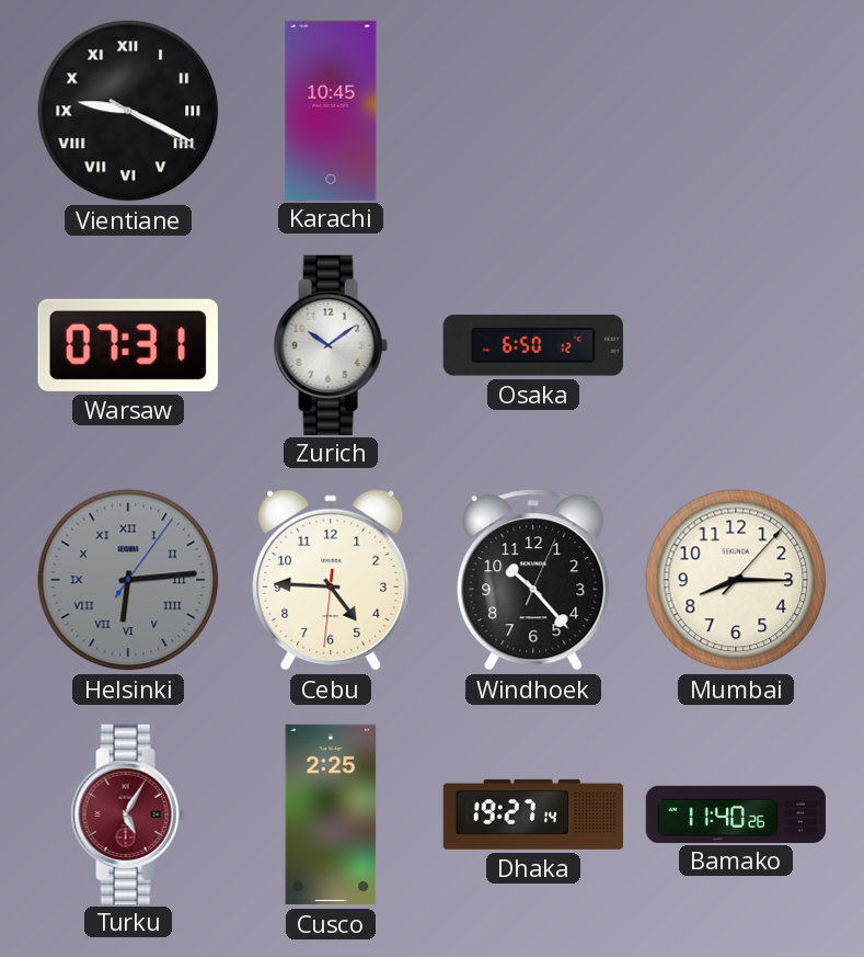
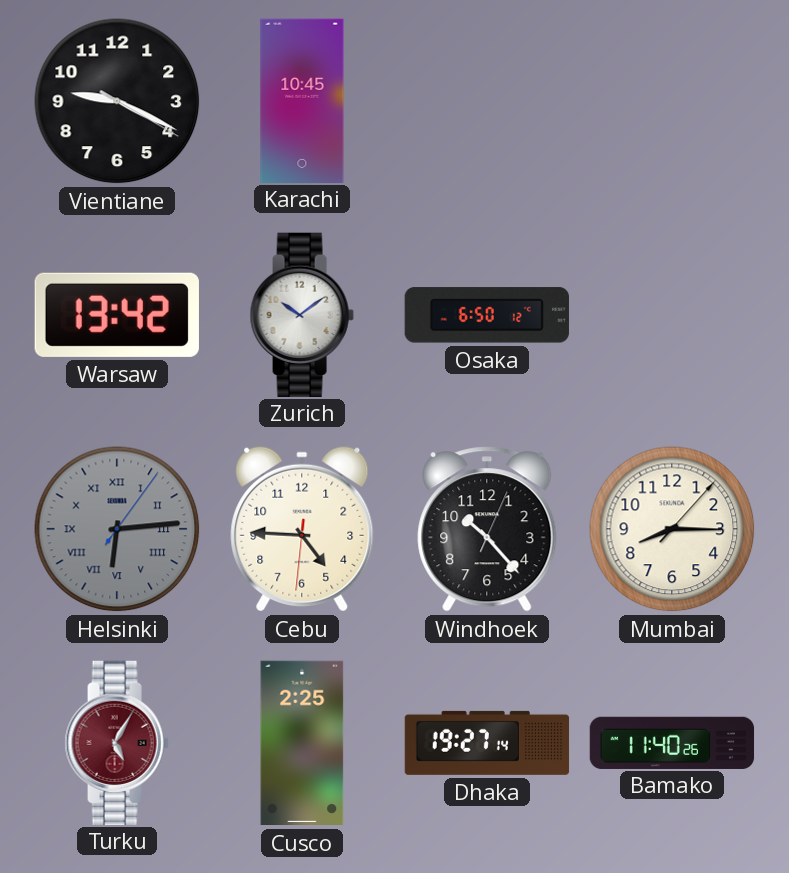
Vientiane numerals: Roman -> Arabic (117, 101)
Warsaw: 07:31 -> 13:42 (117, 315)
